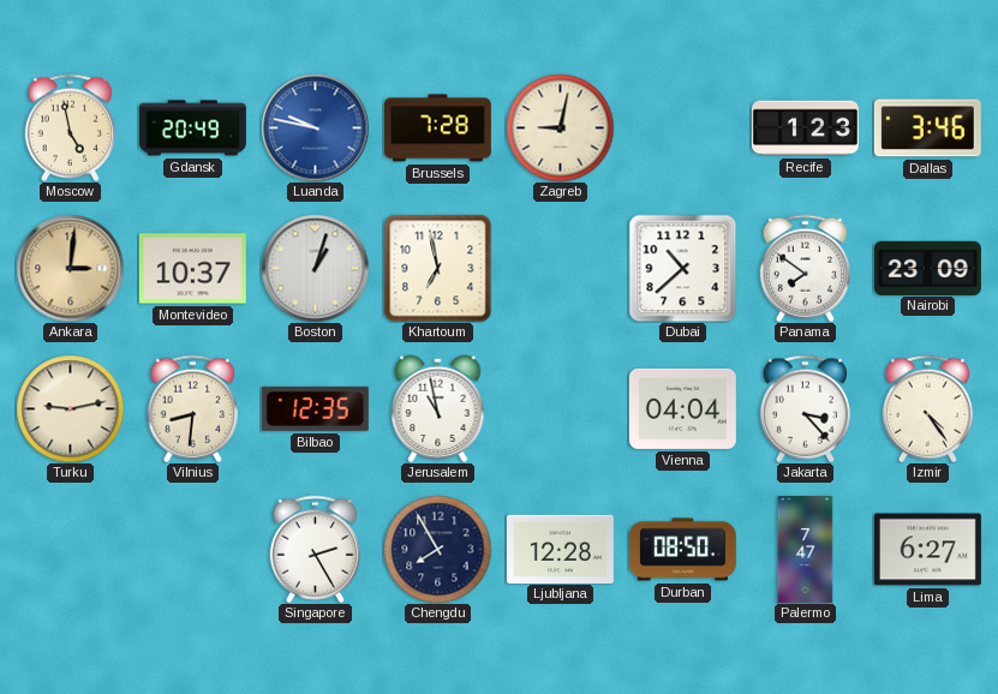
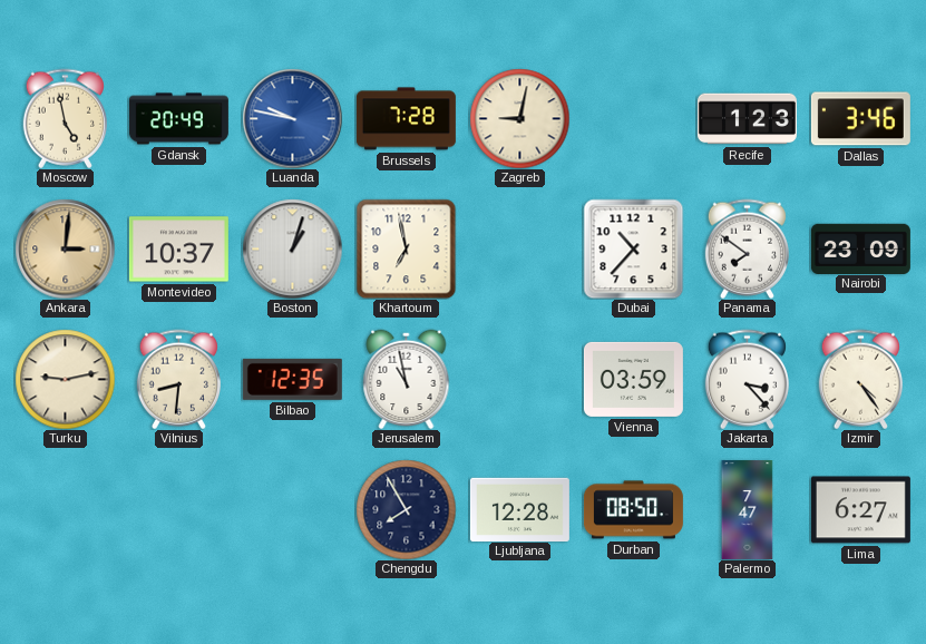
Dubai: 10:38 -> 10:37 (633, 248)
Vienna: 04:04 -> 03:59 (633, 379)
Singapore: 2:25 -> none (315, 549)
